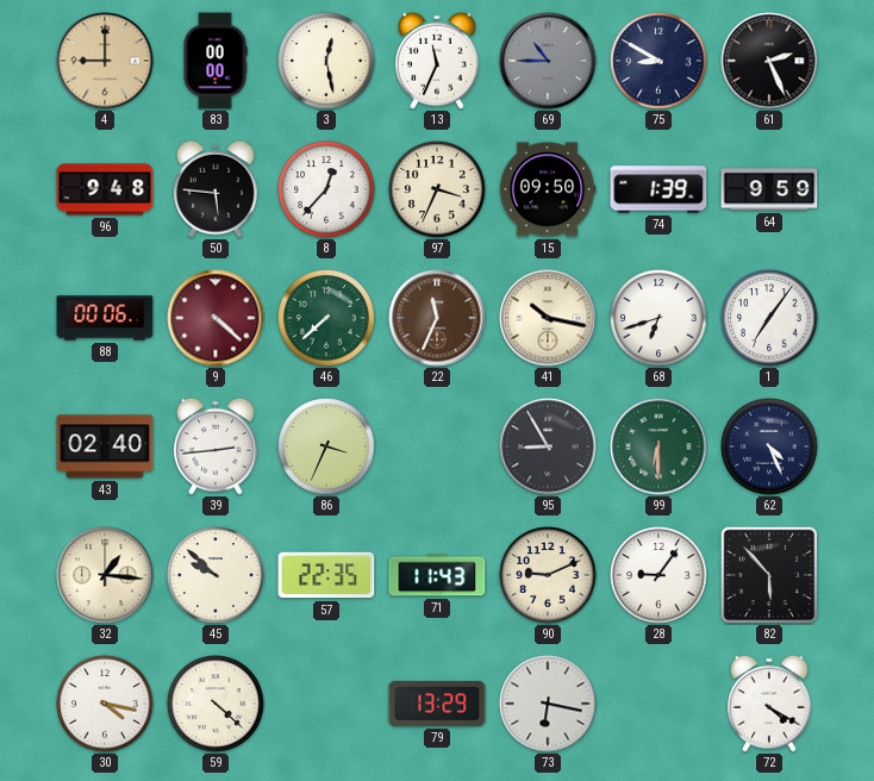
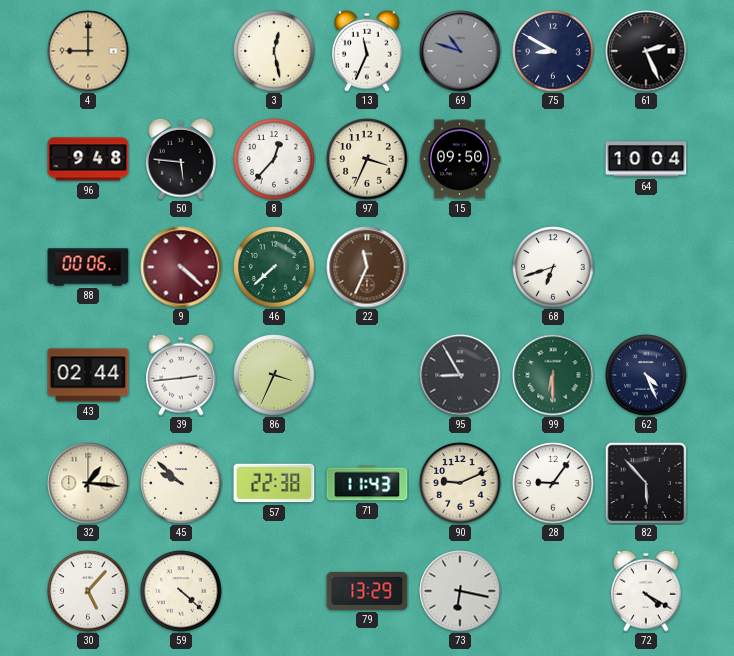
83: 00:00 -> none (216, 61)
69: 10:45 -> 10:48 (460, 51)
74: 1:39 -> none (658, 189)
64: 9:59 -> 10:04 (646, 159)
41: 10:17 -> none (548, 318)
1: 7:06 -> none (769, 318)
43: 02:40 -> 02:44 (88, 375)
57: 22:35 -> 22:38 (274, 483)
30: 4:17 -> 5:07 (88, 591)
